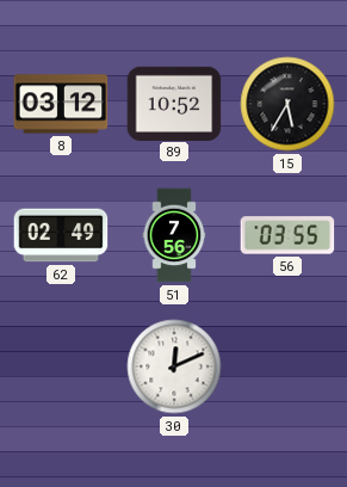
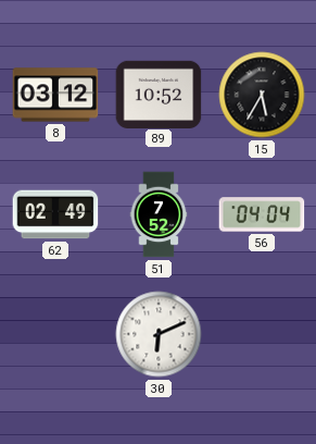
51: 7:56 -> 7:52 (159, 214)
56: 03:55 -> 04:04 (262, 214)
30: 12:11 -> 6:11 (159, 334)
